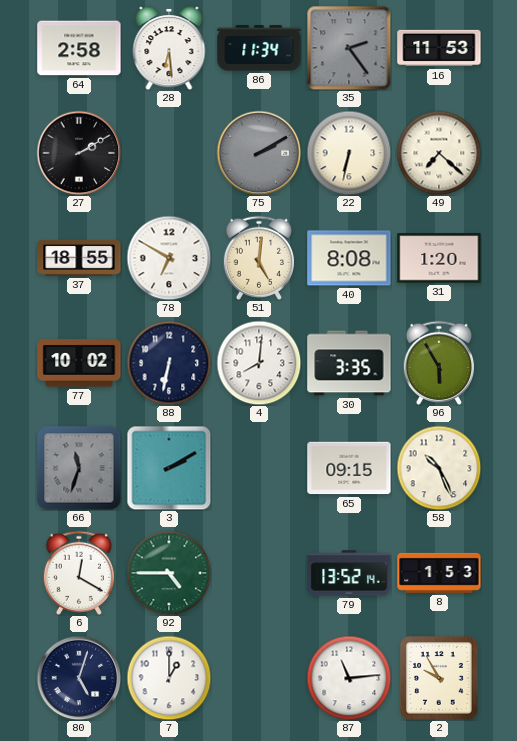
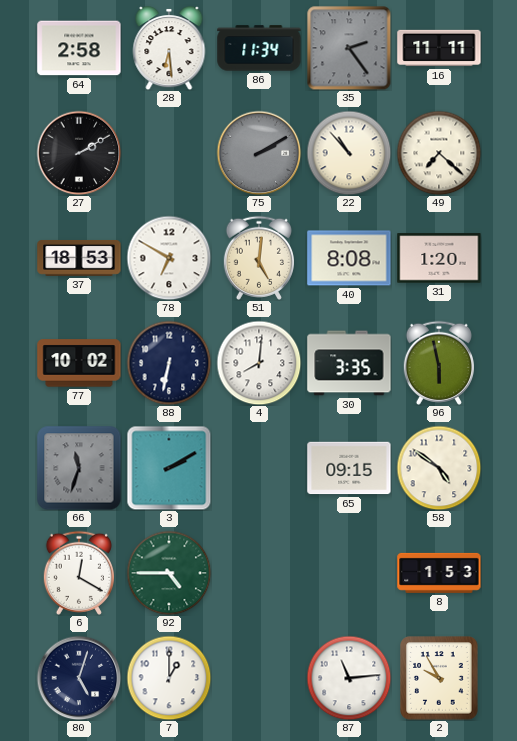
16: 11:53 -> 11:11 (439, 48)
22: 6:32 -> 10:53 (349, 153)
37: 18:55 -> 18:53 (79, 258)
96: 5:55 -> 5:58 (439, 363)
58: 10:26 -> 4:51 (439, 468)
79: 13:52 -> none (349, 573)
